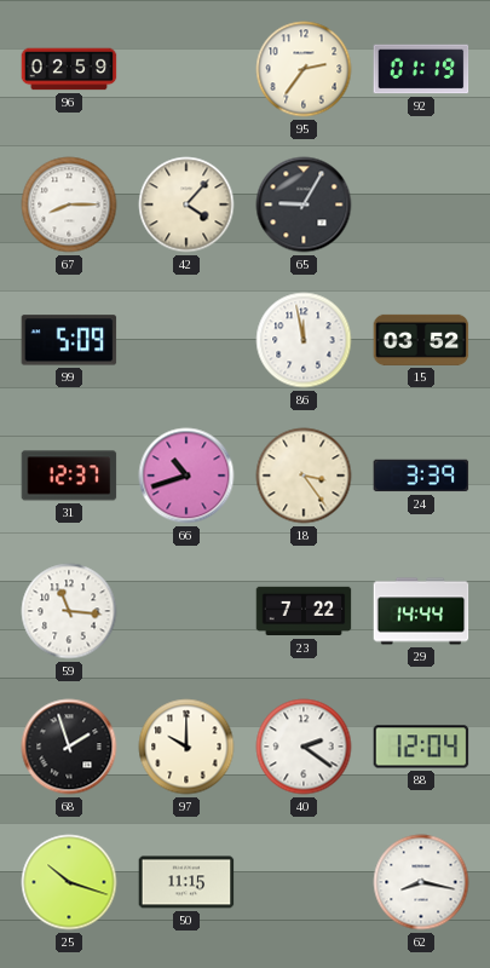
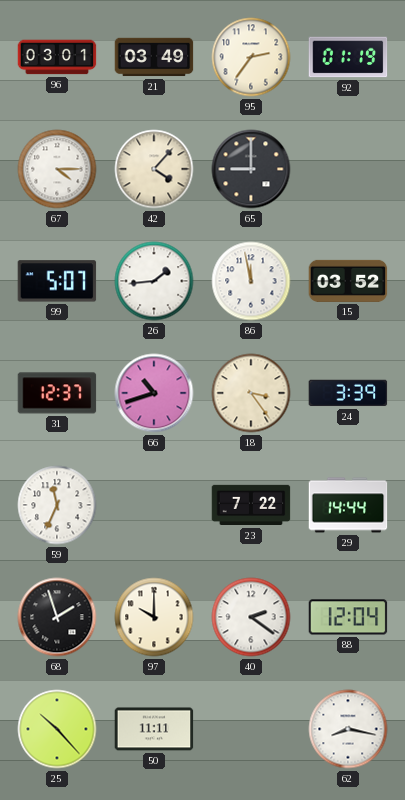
96: 02:59 -> 03:01 (57, 57)
21: none -> 03:49 (154, 57)
67: 8:15 -> 4:15 (57, 169)
65: 9:05 -> 9:00 (251, 169)
99: 5:09 -> 5:07 (57, 281)
26: none -> 1:44 (154, 281)
59: 11:16 -> 11:34 (57, 505)
25: 10:18 -> 10:23 (57, 729)
50: 11:15 -> 11:11 (154, 729)
